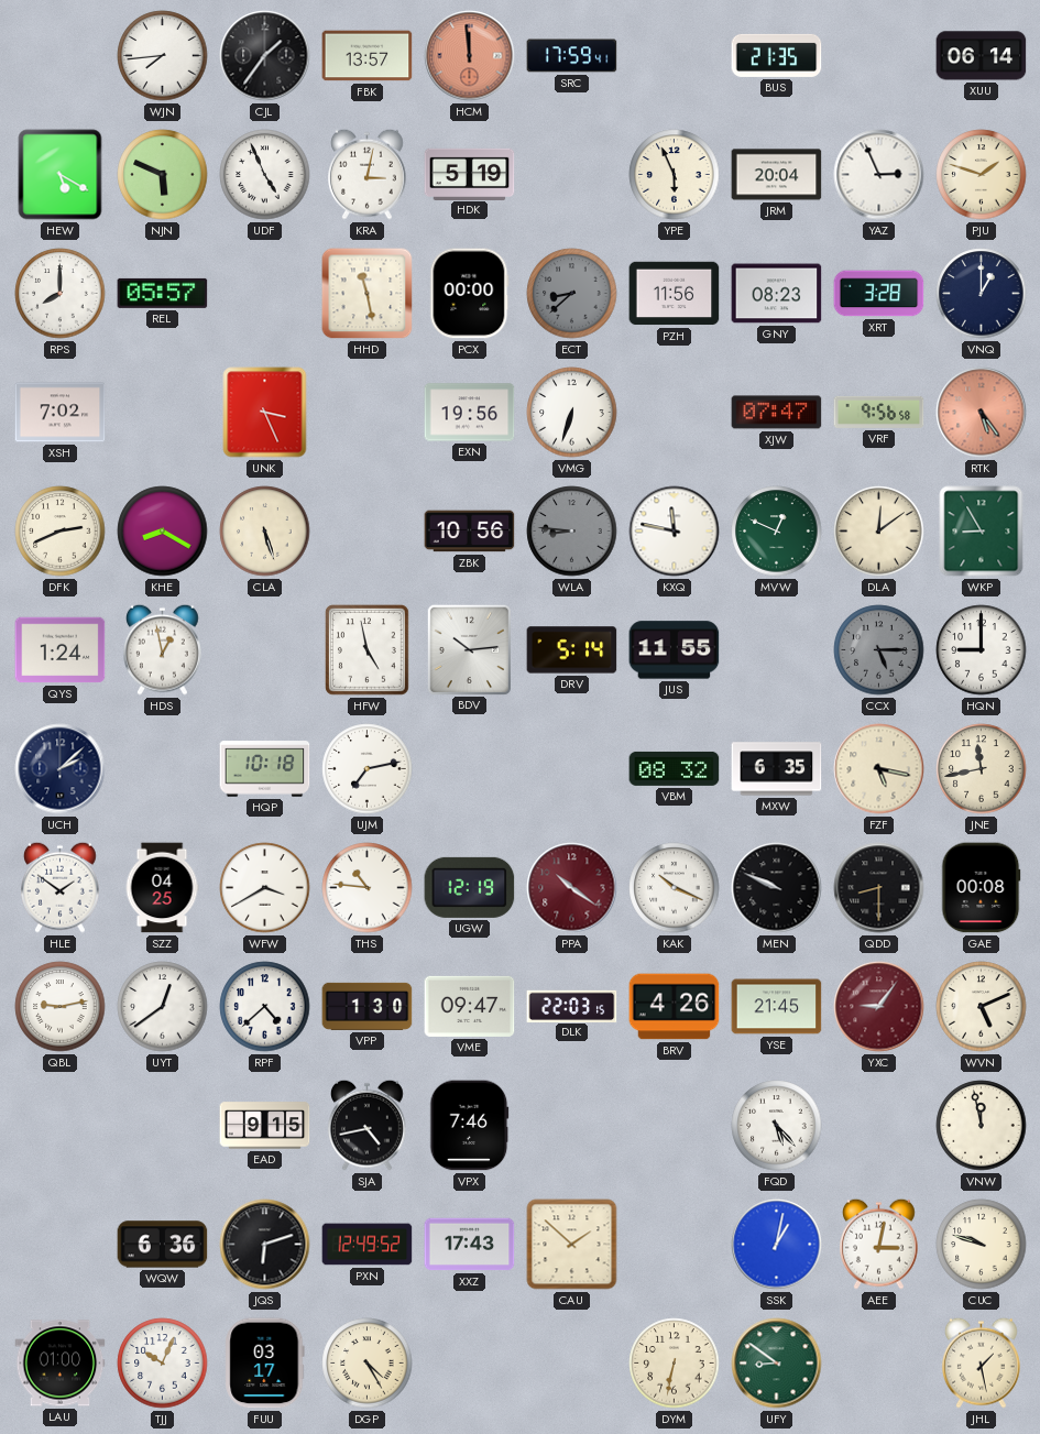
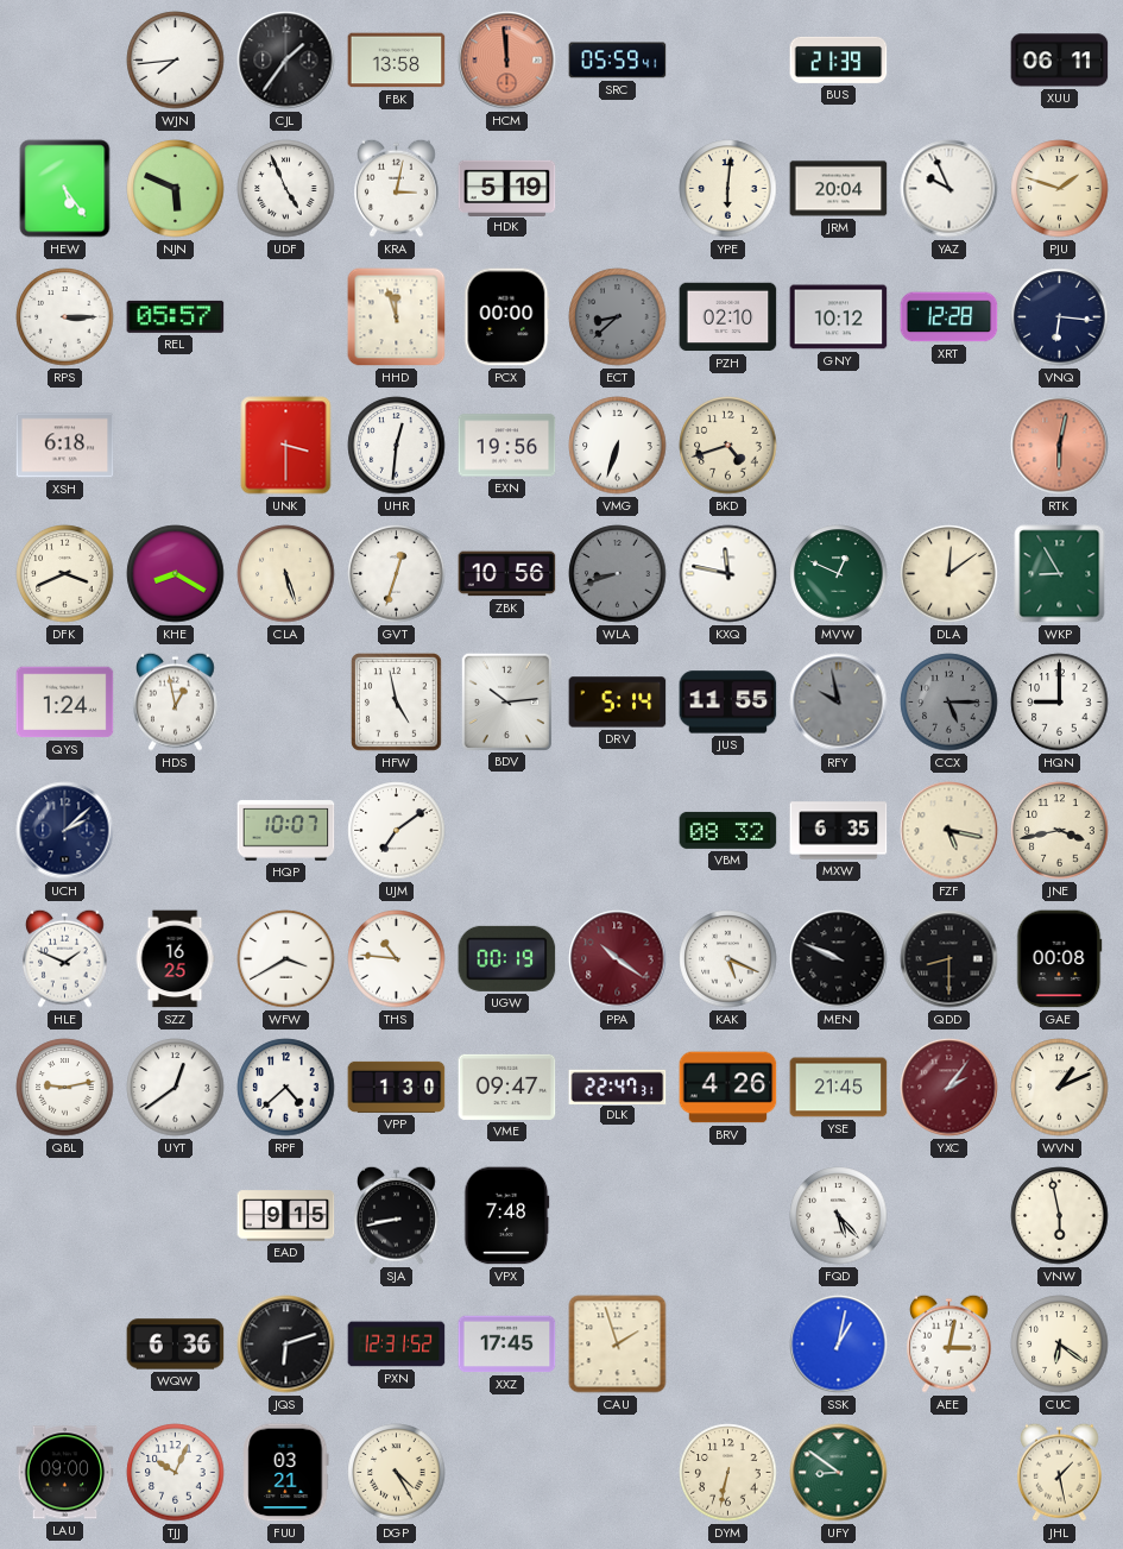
FBK: 13:57 -> 13:58 (397, 61)
SRC: 17:59 -> 05:59 (618, 61)
BUS: 21:35 -> 21:39 (839, 59)
XUU: 06:14 -> 06:11 (1060, 61)
HEW: 5:20 -> 5:24 (65, 189)
YPE: 5:56 -> 6:01 (728, 189)
YAZ: 2:56 -> 9:56 (949, 189)
RPS: 8:00 -> 3:15 (65, 317)
HHD: 11:28 -> 11:57 (397, 317)
PZH: 11:56 -> 02:10 (728, 317)
GNY: 08:23 -> 10:12 (839, 317)
XRT: 3:28 -> 12:28 (949, 317)
VNQ: 1:00 -> 6:16 (1060, 317)
XSH: 7:02 -> 6:18 (65, 446)
UNK: 3:26 -> 3:30 (286, 446)
UHR: none -> 12:31 (397, 446)
BKD: none -> 4:42 (728, 446)
XJW: 07:47 -> none (777, 413)
VRF: 9:56 -> none (879, 412)
RTK: 5:24 -> 6:02 (1060, 446)
DFK: 2:41 -> 3:41 (65, 574)
GVT: none -> 12:33 (397, 574)
WLA: 8:46 -> 8:42 (618, 574)
RFY: none -> 9:58 (839, 703)
HQP: 10:18 -> 10:07 (286, 831)
UJM: 7:13 -> 7:09 (397, 831)
JNE: 11:43 -> 3:43 (1060, 831)
HLE: 1:51 -> 1:49 (65, 958)
SZZ: 04:25 -> 16:25 (175, 959)
UGW: 12:19 -> 00:19 (507, 958)
KAK: 10:19 -> 5:19 (728, 959)
DLK: 22:03 -> 22:47 (618, 1087)
YXC: 9:06 -> 2:06 (949, 1088)
WVN: 5:11 -> 1:11 (1060, 1088)
SJA: 4:43 -> 8:43 (397, 1215)
VPX: 7:46 -> 7:48 (507, 1216)
VNW: 11:58 -> 5:58 (1060, 1216)
PXN: 12:49 -> 12:31 (397, 1345)
XXZ: 17:43 -> 17:45 (507, 1345)
CAU: 1:52 -> 1:57 (618, 1345)
CUC: 9:48 -> 6:21 (1060, 1345)
LAU: 01:00 -> 09:00 (65, 1473)
FUU: 03:17 -> 03:21 (286, 1473)
